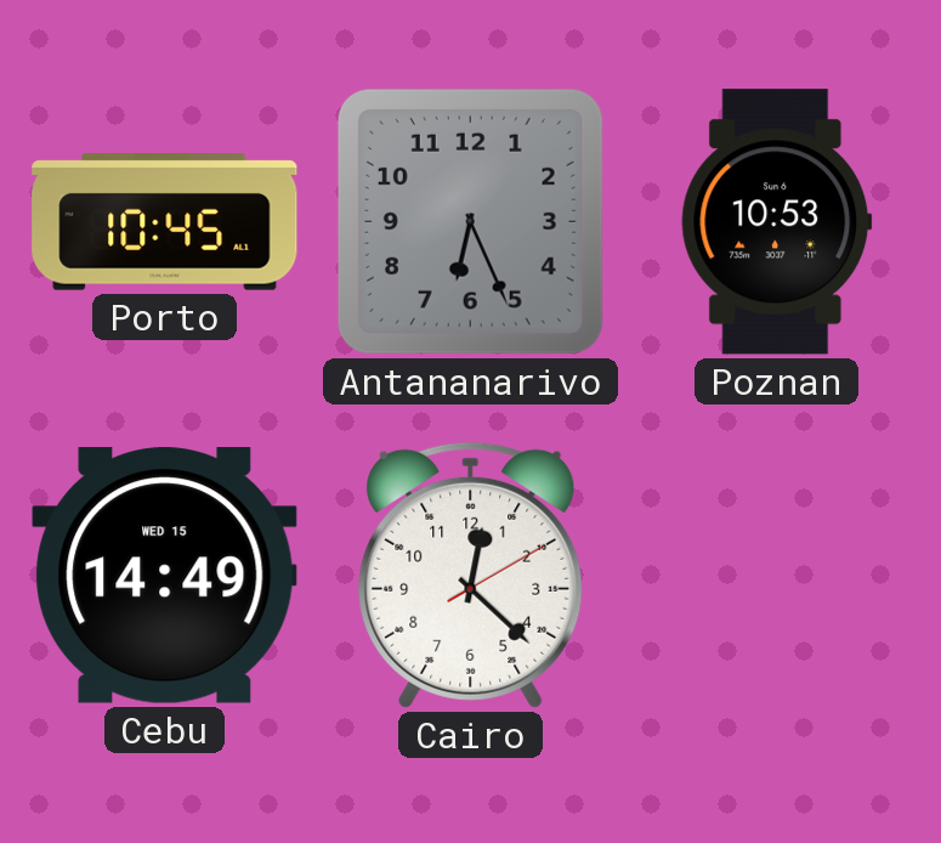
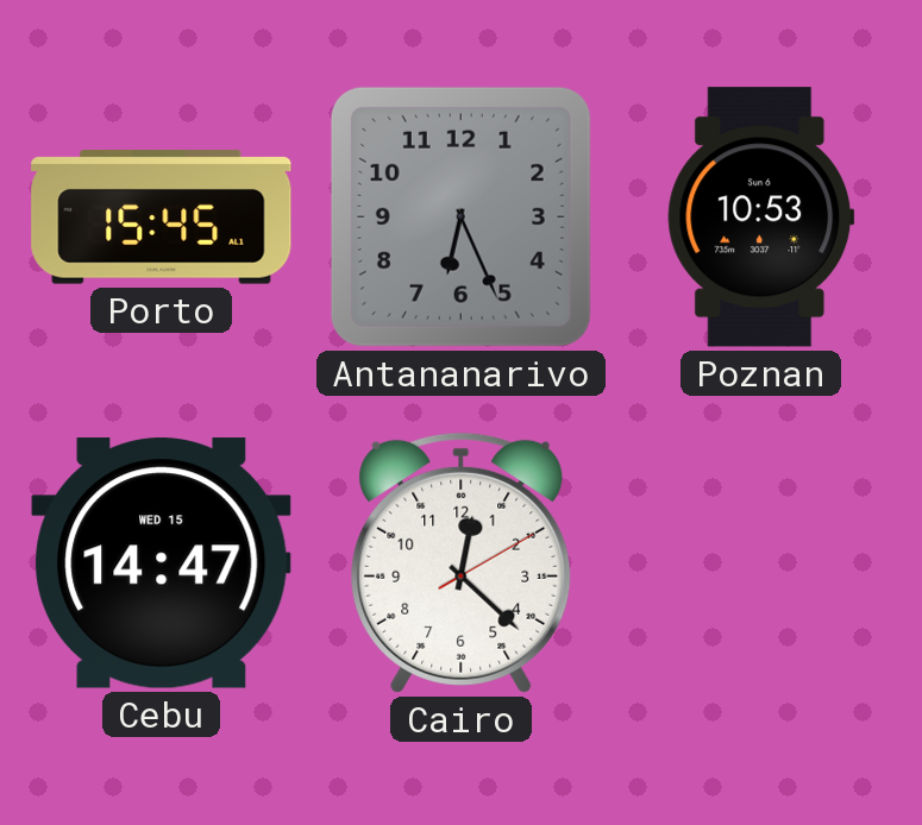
Porto: 10:45 -> 15:45 (162, 218)
Cebu: 14:49 -> 14:47 (162, 563)
